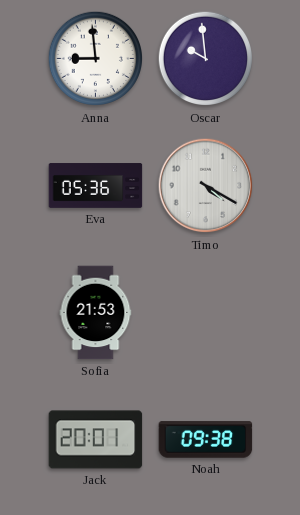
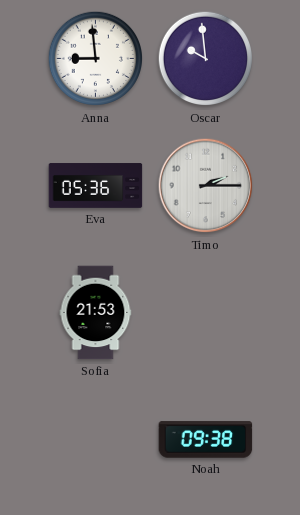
Timo: 4:20 -> 2:15 (206, 186)
Jack: 20:01 -> none (96, 440)
